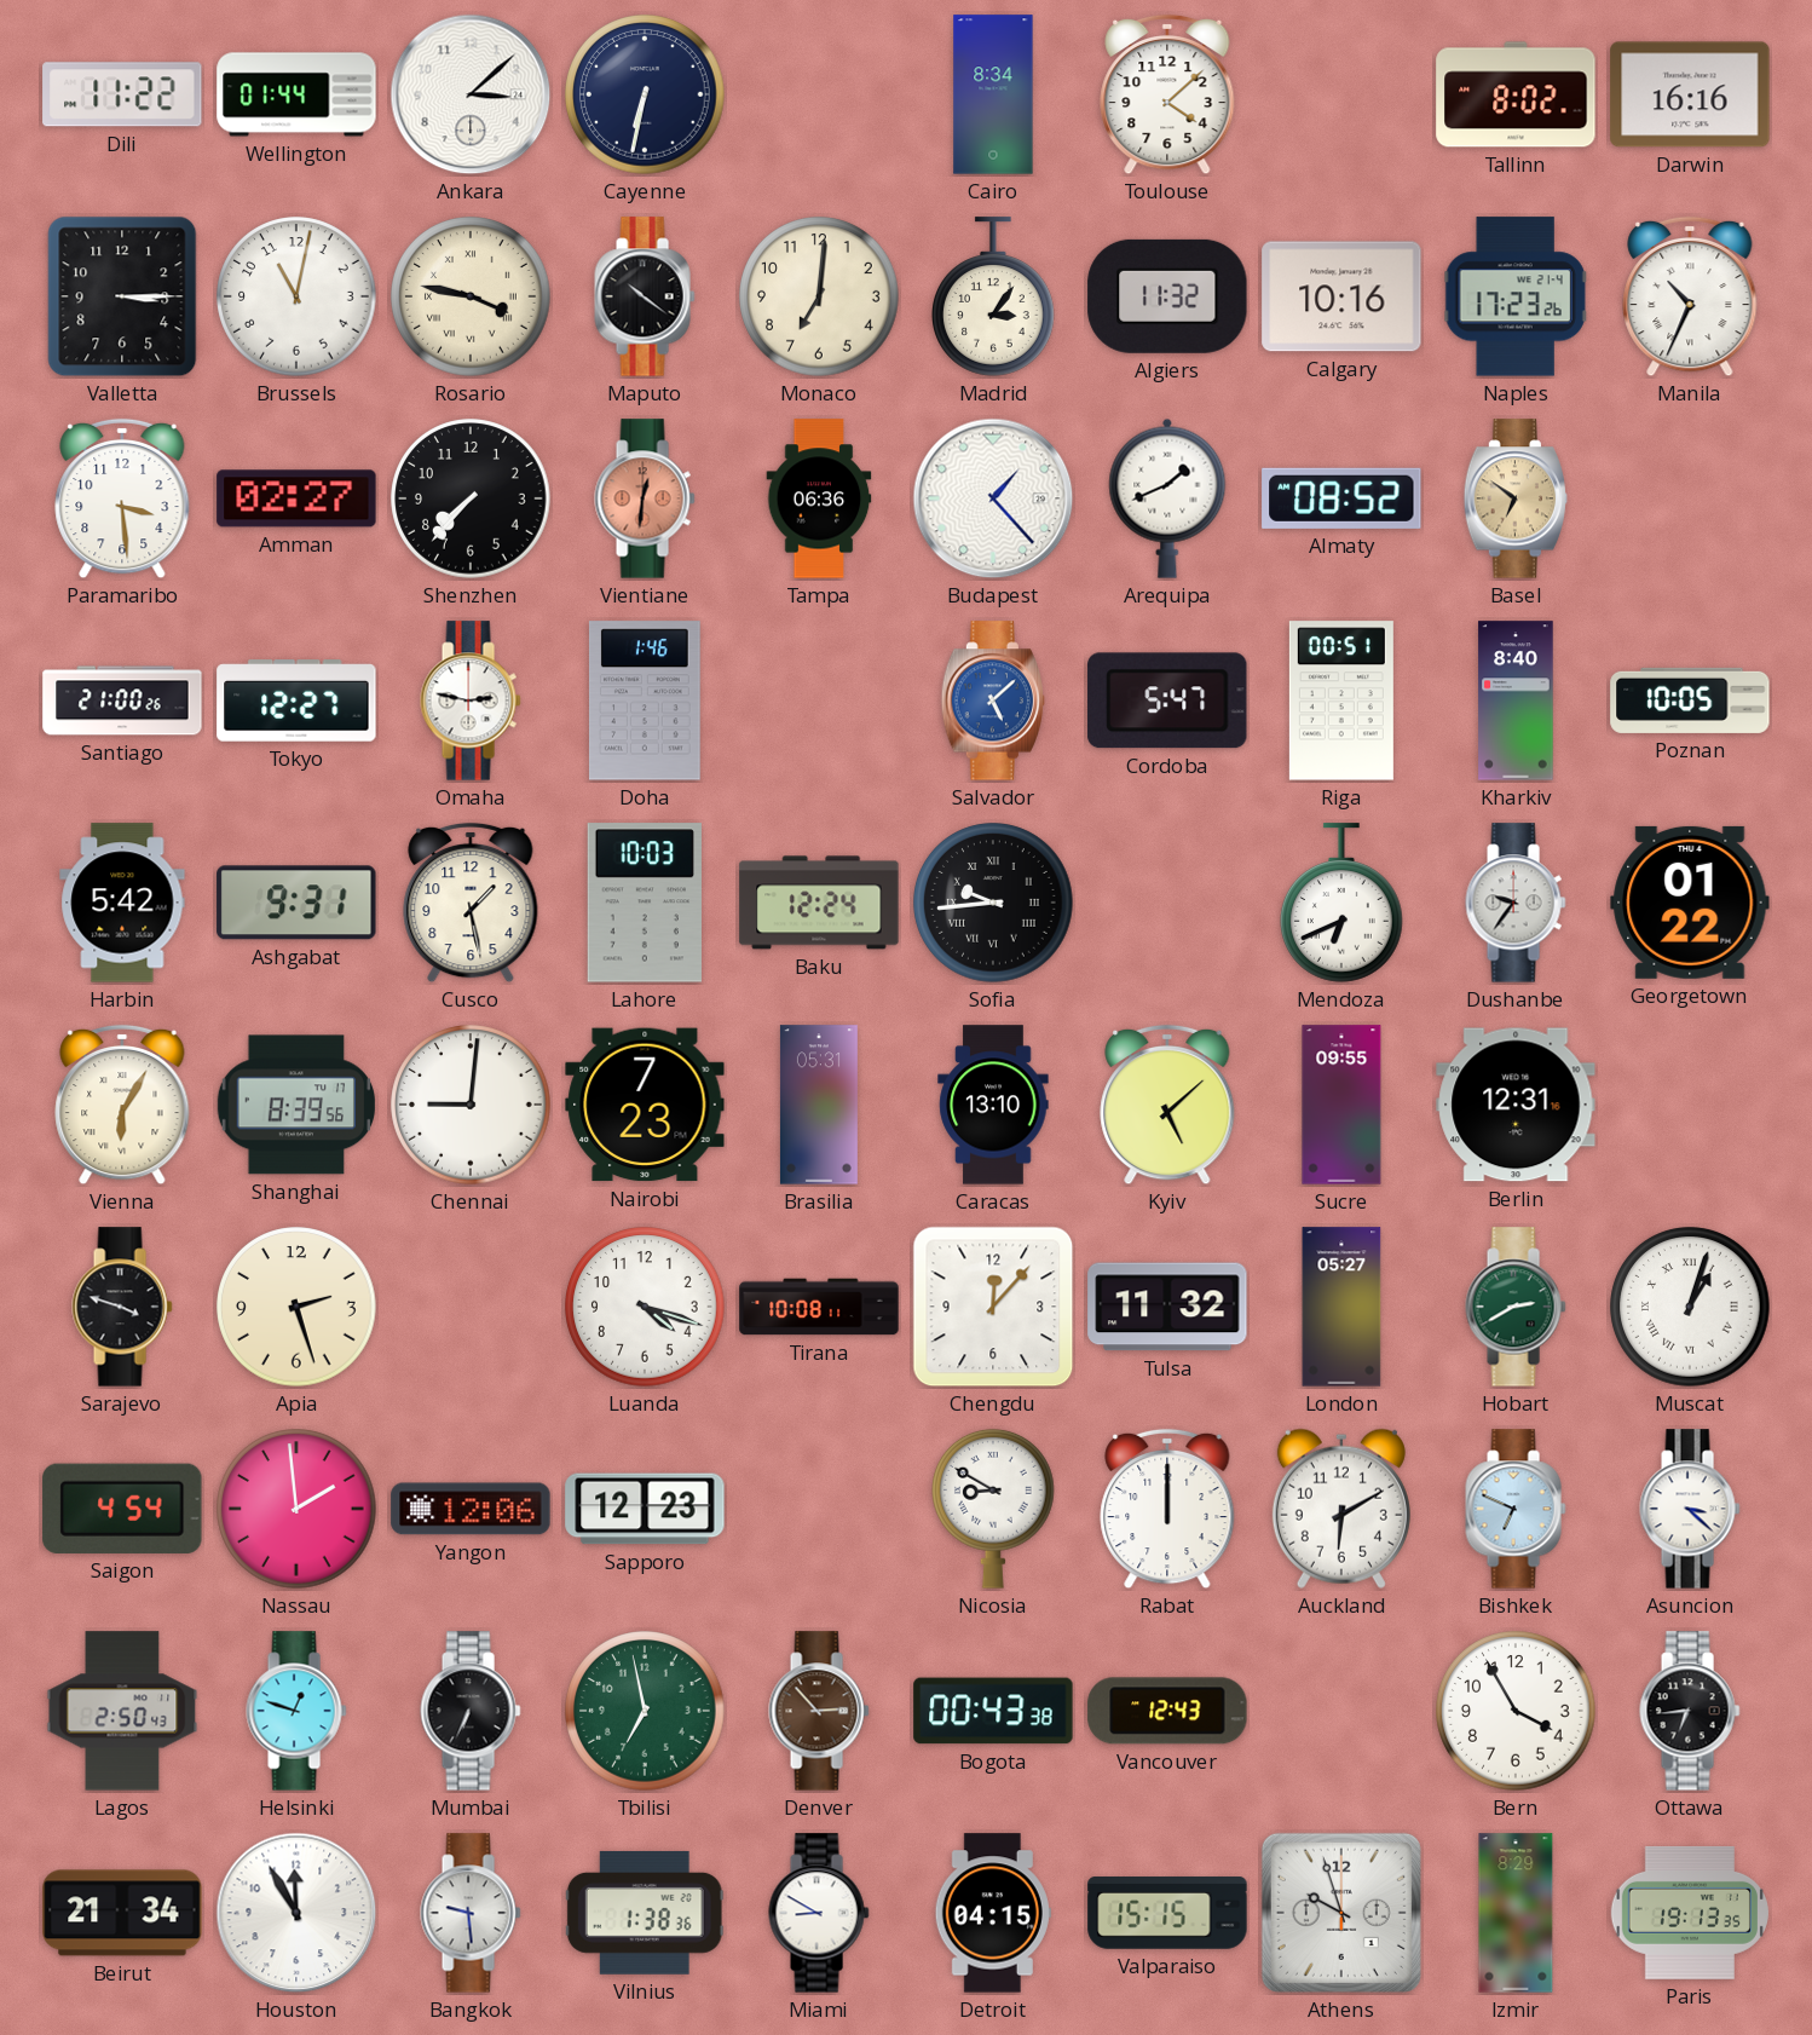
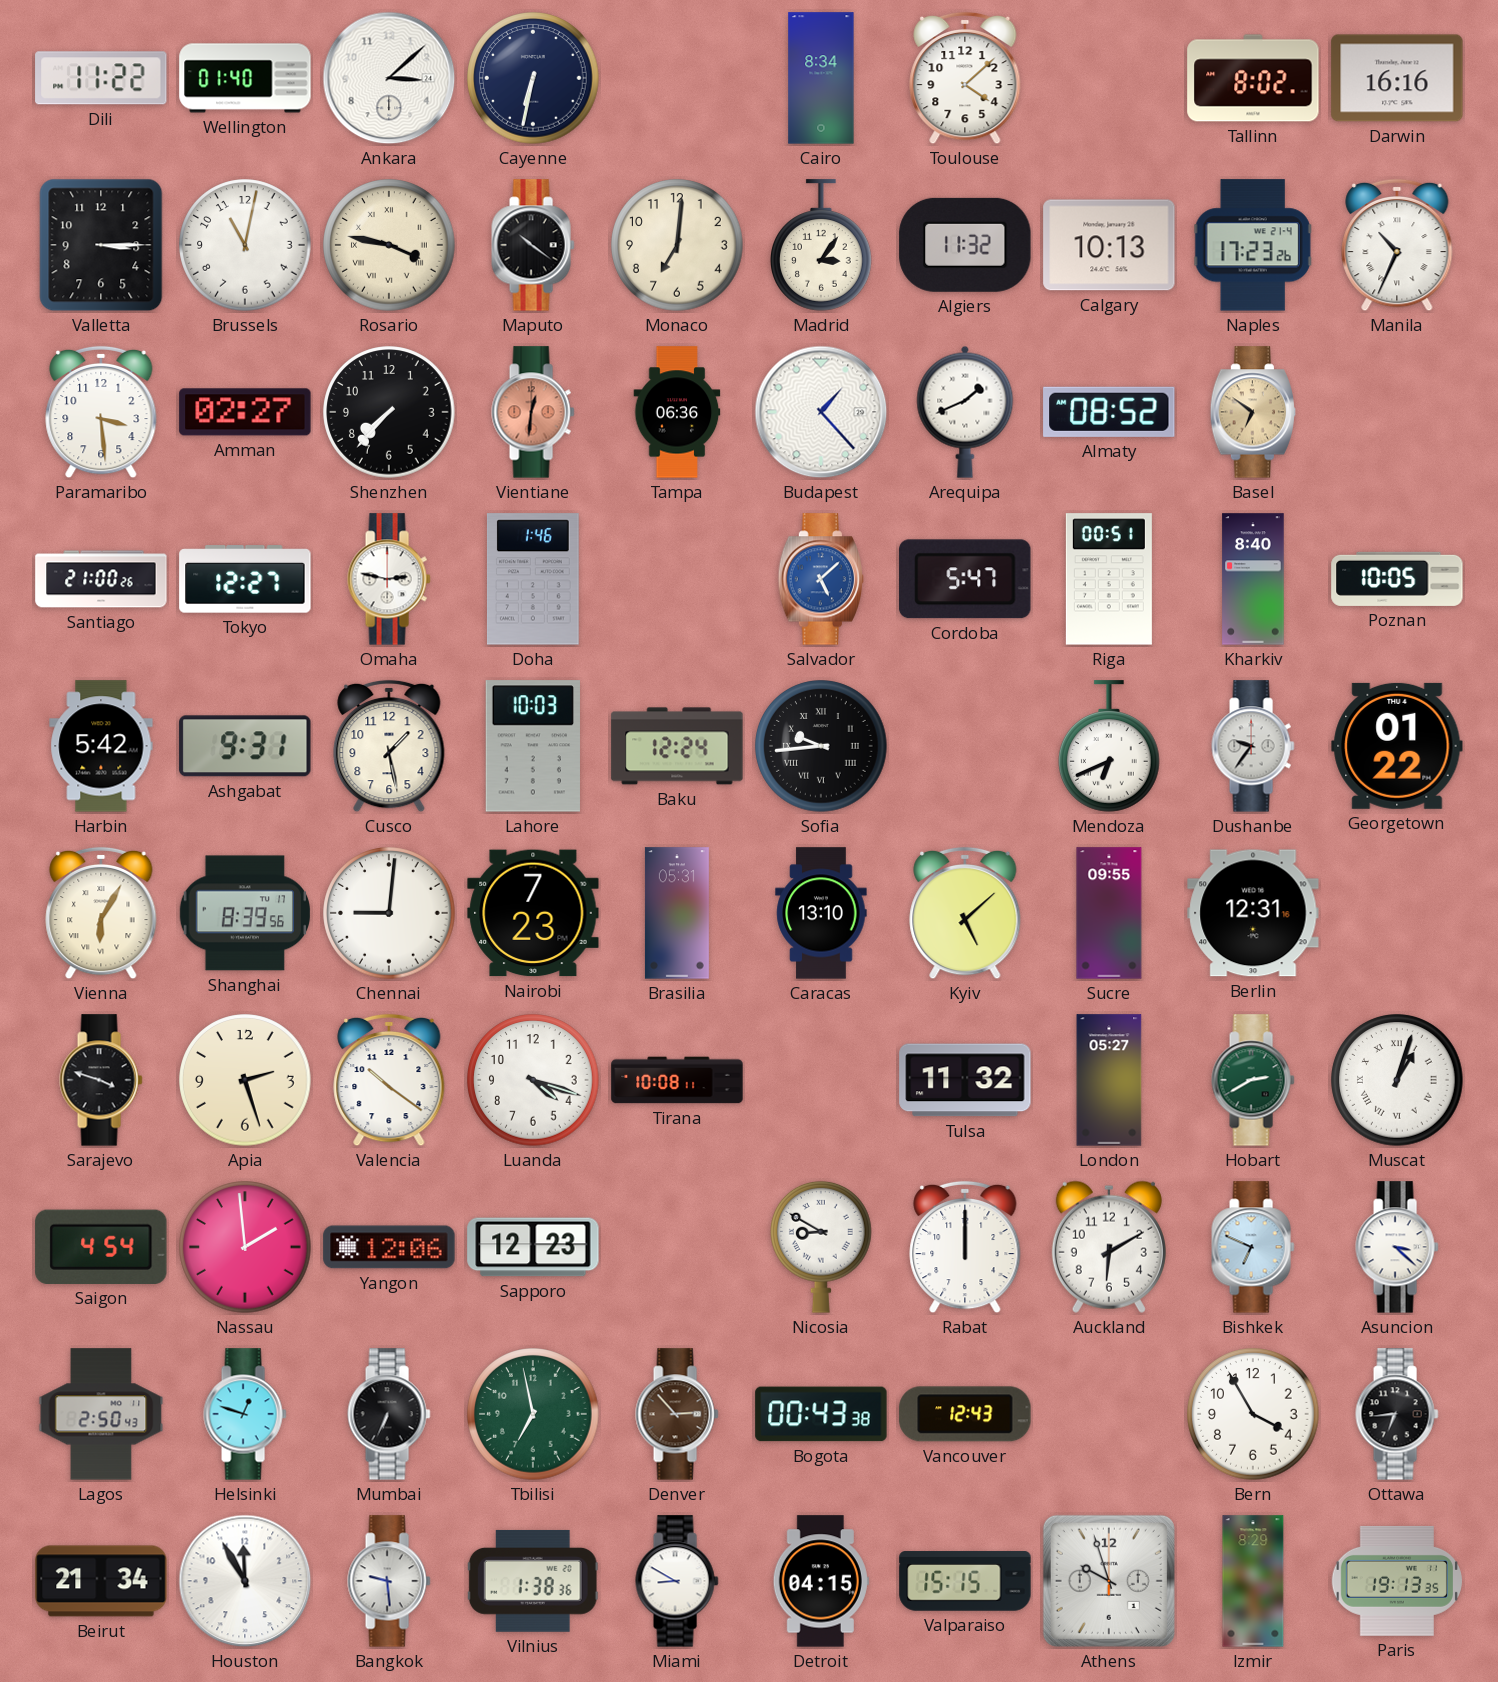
Wellington: 01:44 -> 01:40 (245, 78)
Calgary: 10:16 -> 10:13 (1109, 245)
Valencia: none -> 10:21 (389, 1080)
Chengdu: 12:07 -> none (993, 1307)
